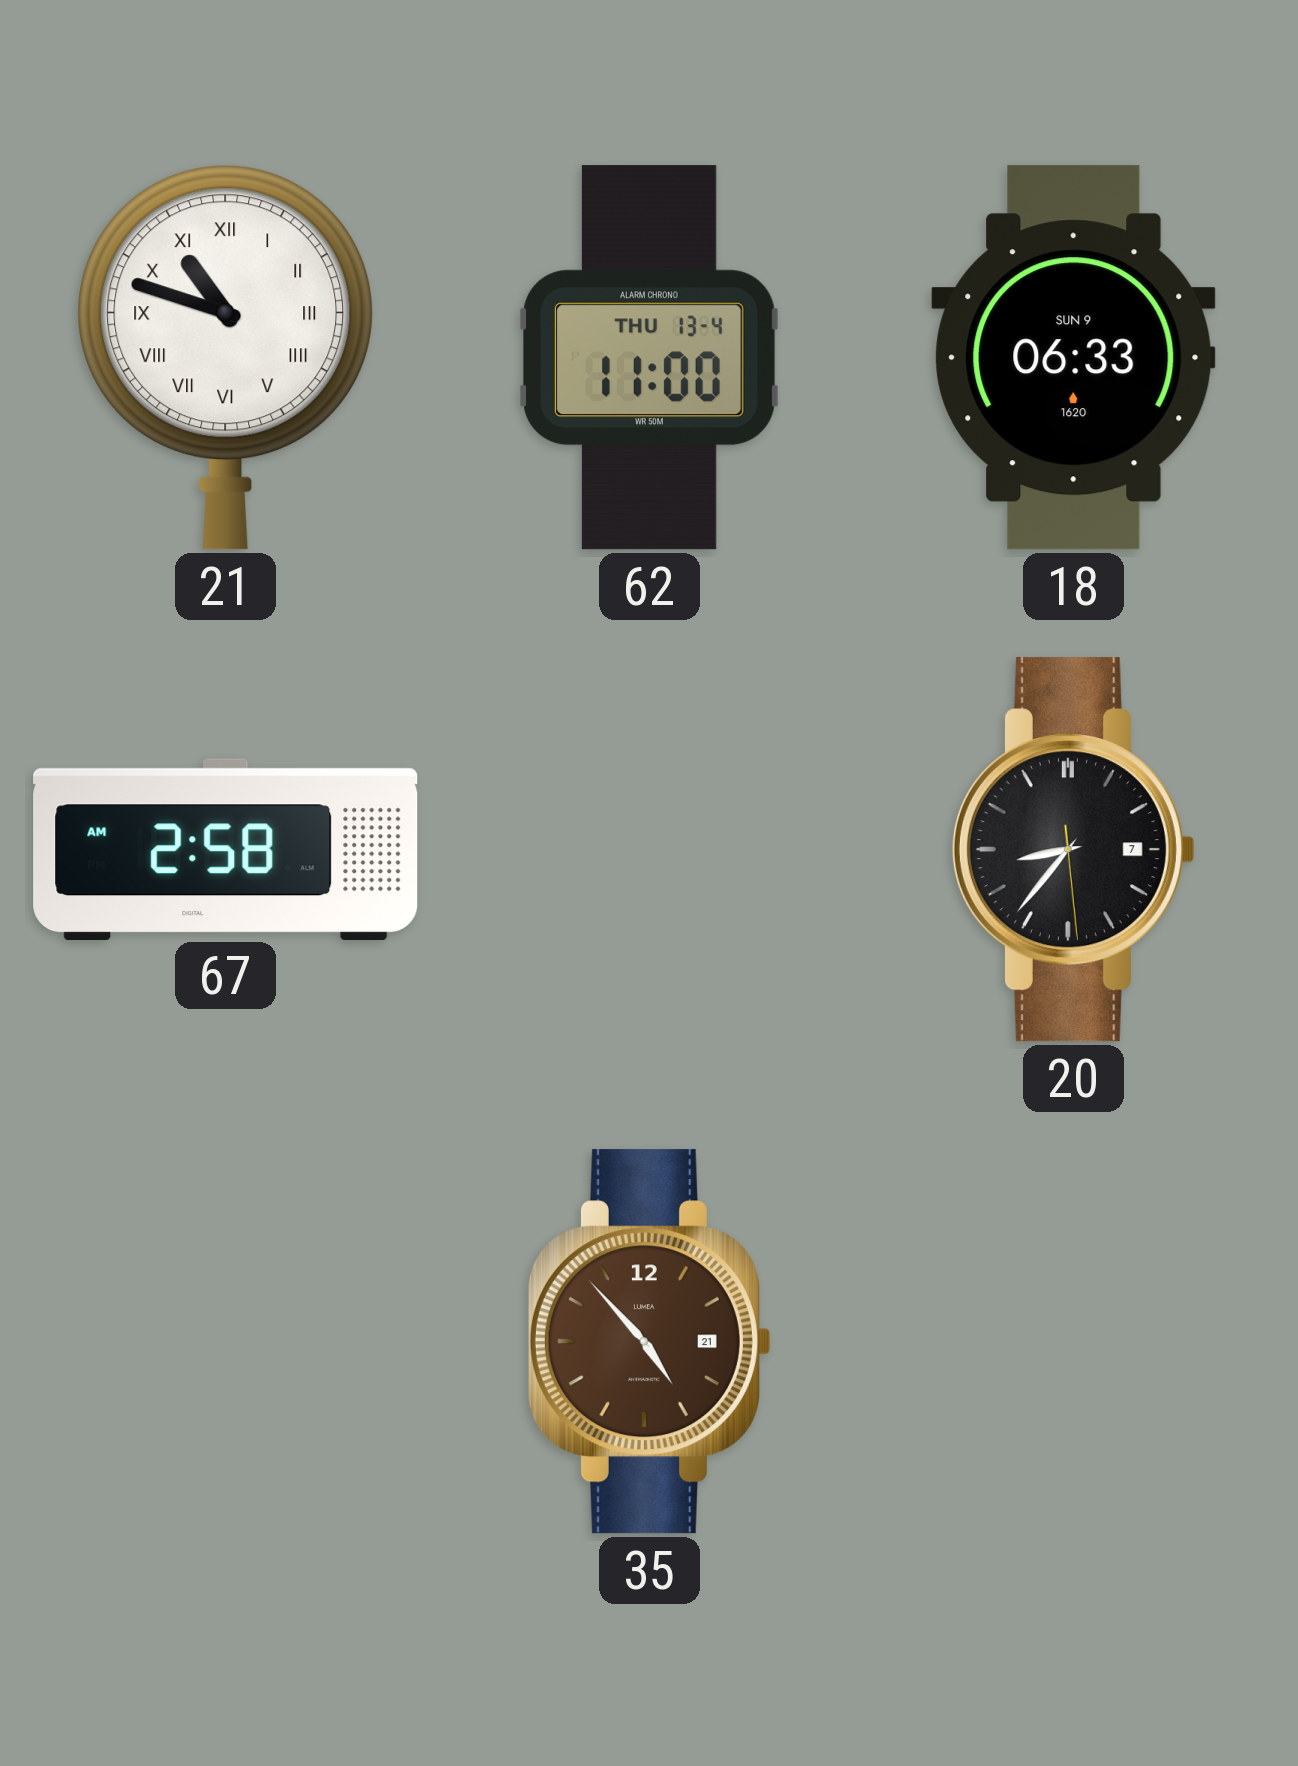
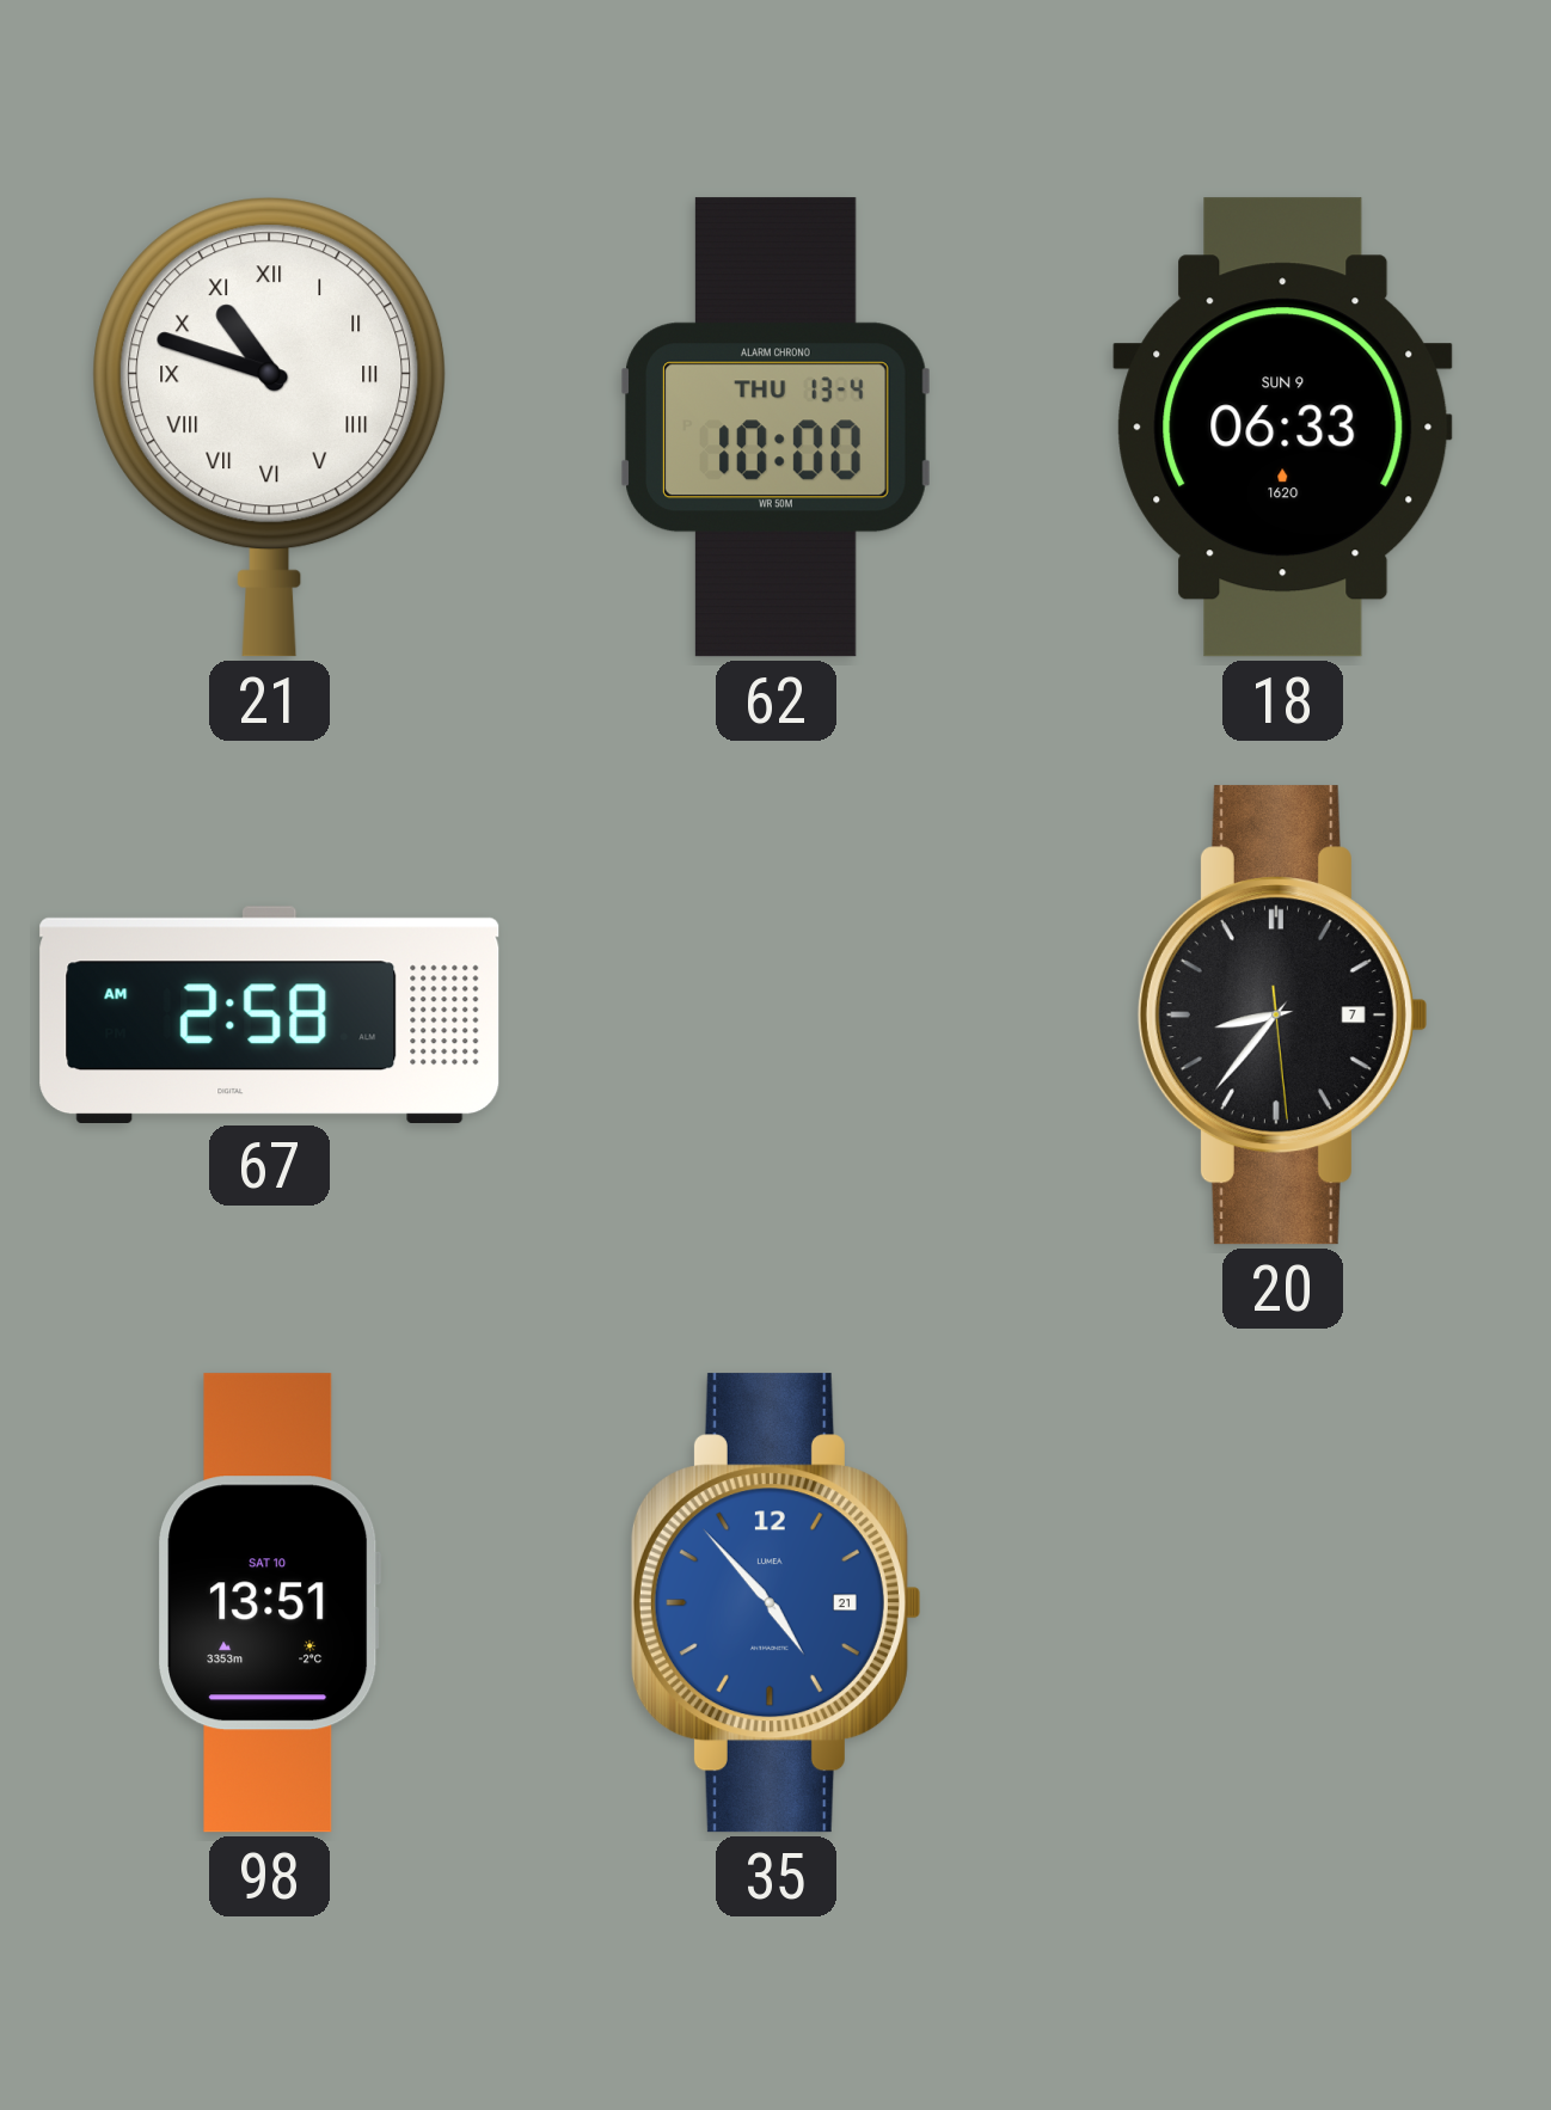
62: 11:00 -> 10:00 (775, 428)
98: none -> 13:51 (270, 1603)
35 dial: brown -> blue (775, 1603)
